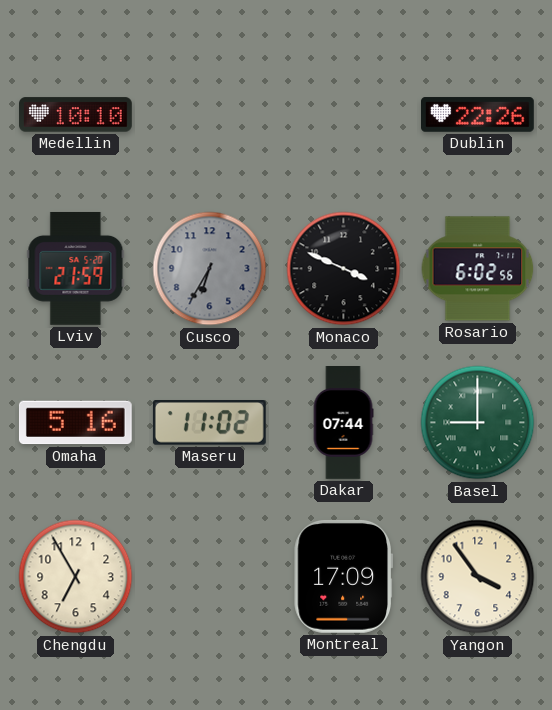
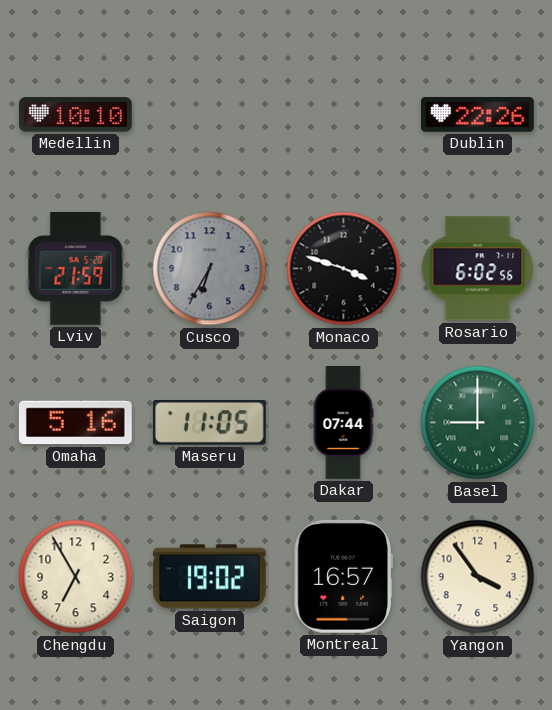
Monaco: 3:49 -> 3:48 (344, 269)
Maseru: 11:02 -> 11:05 (209, 423)
Saigon: none -> 19:02 (209, 577)
Montreal: 17:09 -> 16:57 (343, 576)
